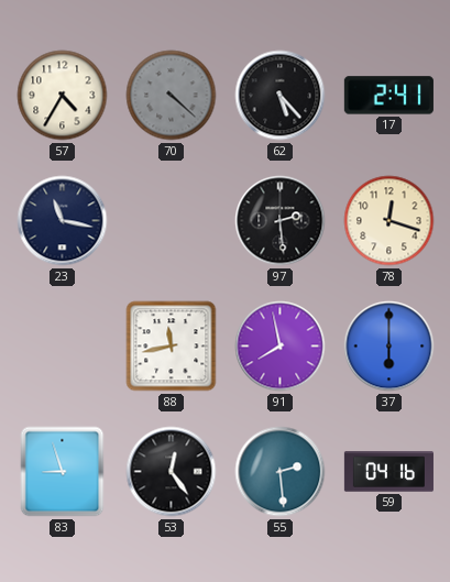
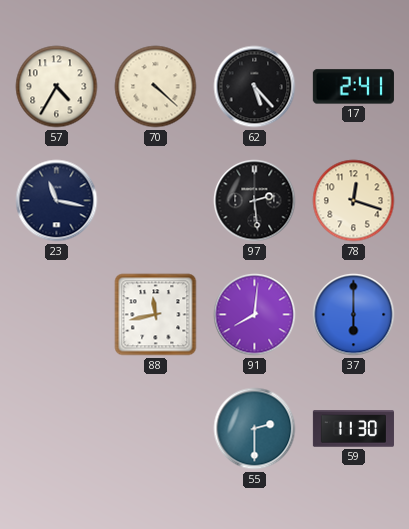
70 dial: grey -> cream (156, 87)
91: 7:58 -> 8:01 (255, 315)
83: 8:57 -> none (63, 472)
53: 12:24 -> none (172, 472)
55: 2:29 -> 2:30 (255, 429)
59: 04:16 -> 11:30 (353, 429)
